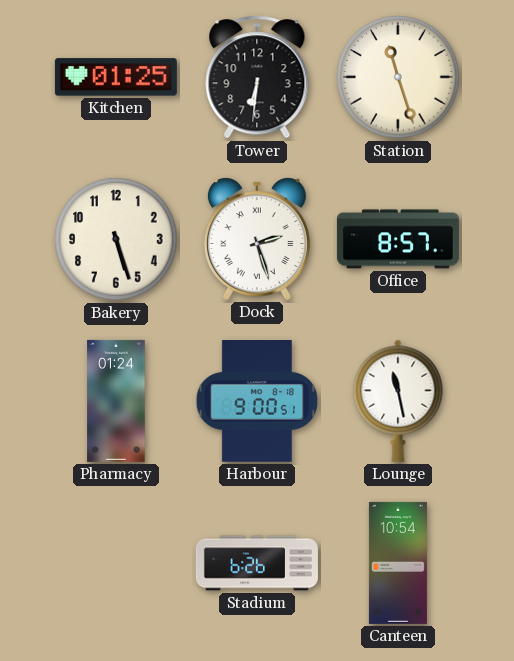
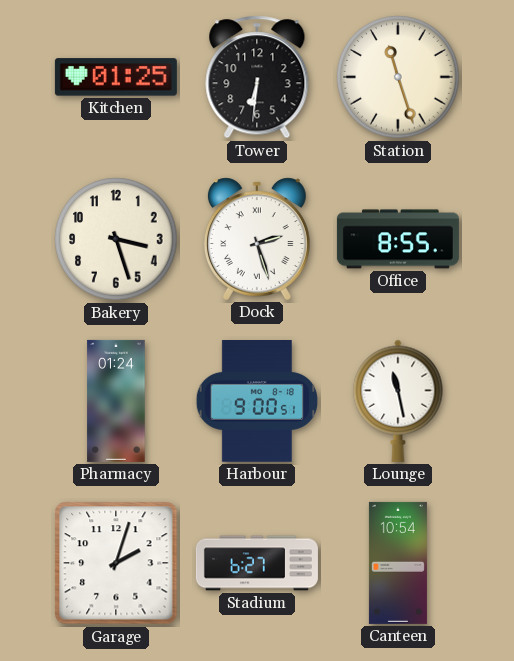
Bakery: 5:27 -> 3:27 (116, 239)
Office: 8:57 -> 8:55 (398, 239)
Garage: none -> 2:03 (116, 563)
Stadium: 6:26 -> 6:27 (257, 563)
